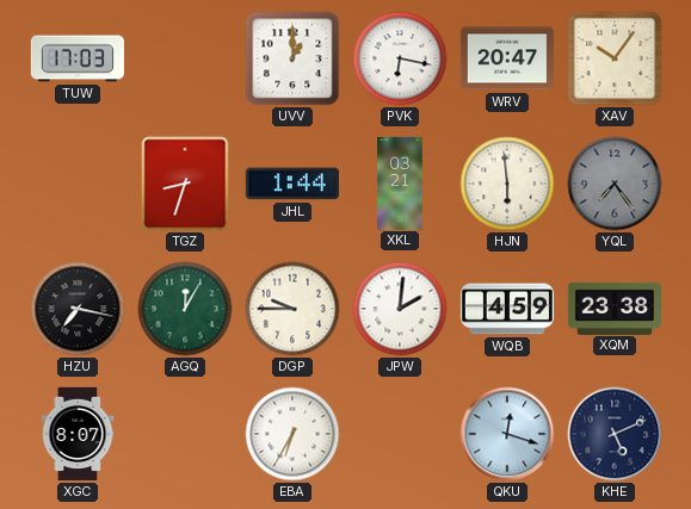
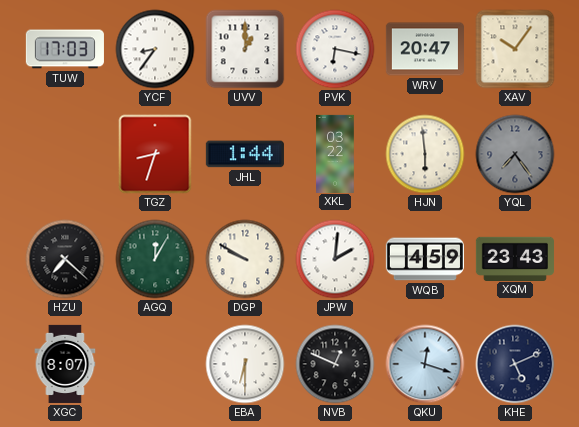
YCF: none -> 8:36 (155, 49)
XKL: 03:21 -> 03:22 (335, 153)
HZU: 7:17 -> 7:22 (65, 259)
DGP: 9:45 -> 9:50 (245, 259)
XQM: 23:38 -> 23:43 (515, 258)
EBA: 6:35 -> 6:30 (245, 364)
NVB: none -> 12:49 (335, 364)
